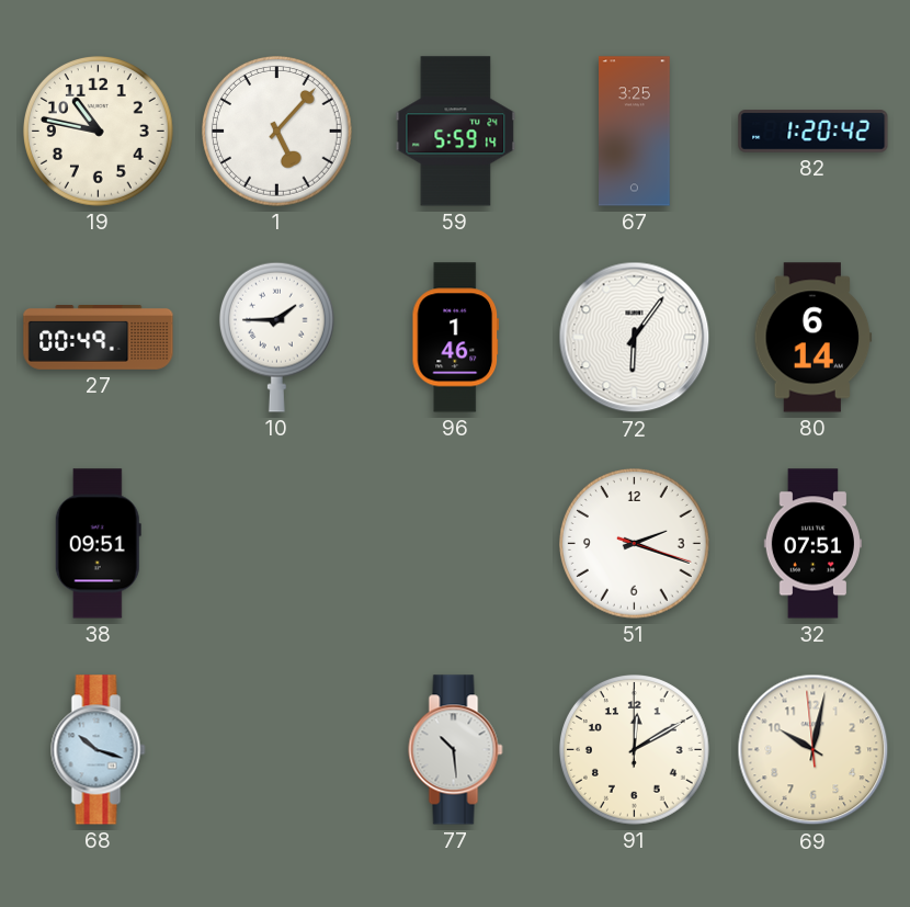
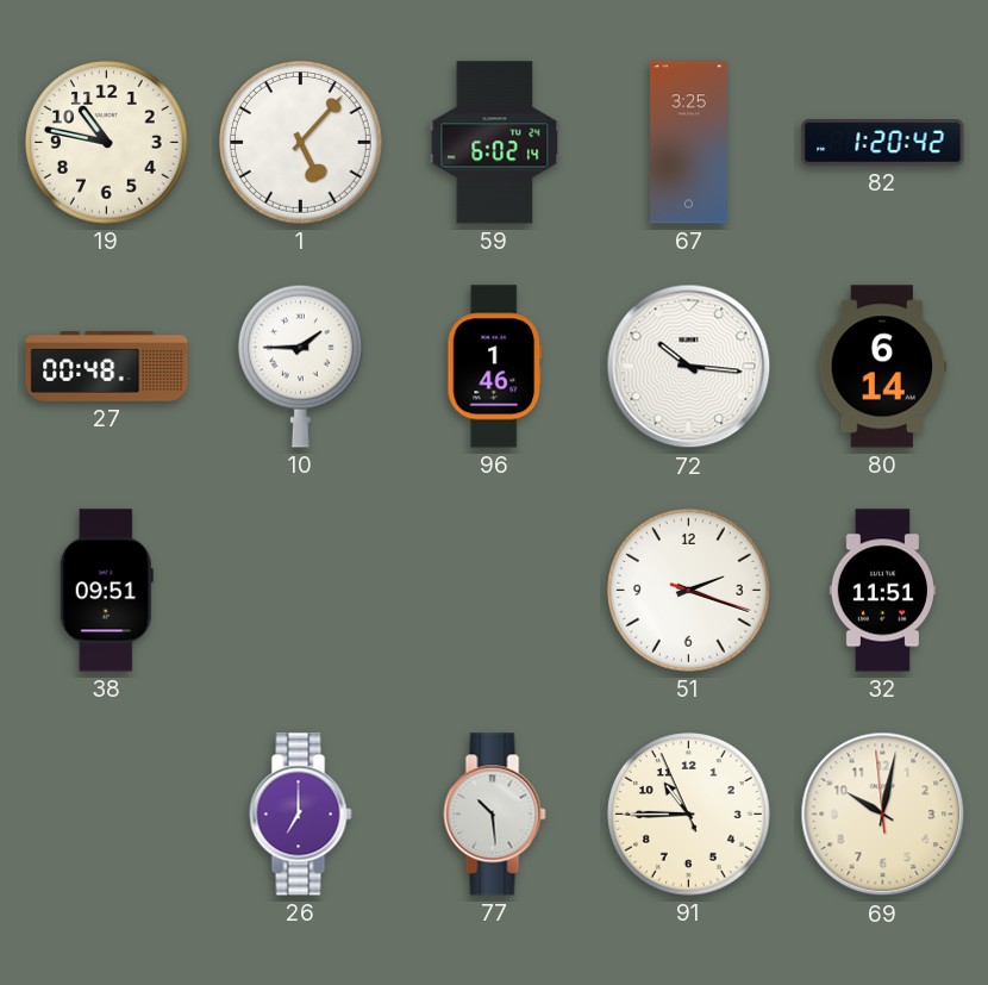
59: 5:59 -> 6:02 (495, 143)
27: 00:49 -> 00:48 (107, 367)
72: 6:06 -> 10:16 (689, 367)
32: 07:51 -> 11:51 (882, 591)
68: 10:18 -> none (99, 750)
26: none -> 7:00 (301, 815)
91: 12:10 -> 10:44 (689, 815)
